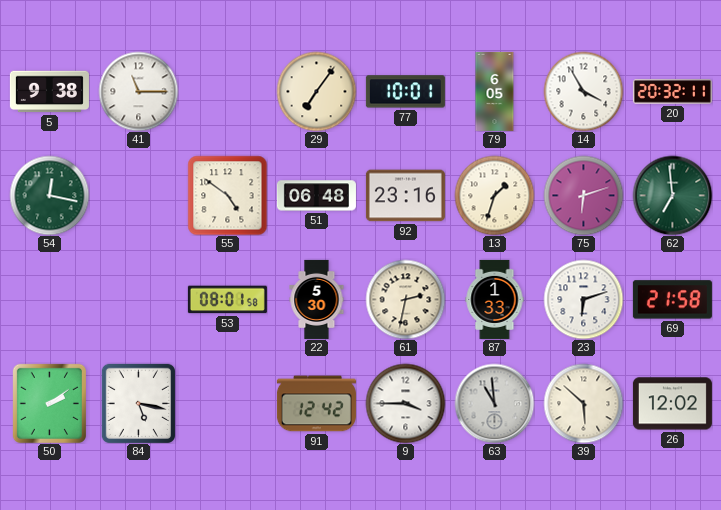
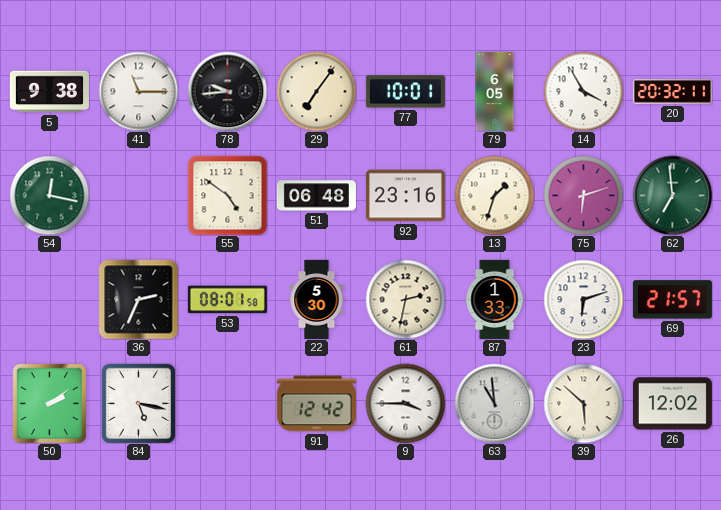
78: none -> 9:44 (227, 91)
36: none -> 2:34 (138, 299)
69: 21:58 -> 21:57 (672, 300)
